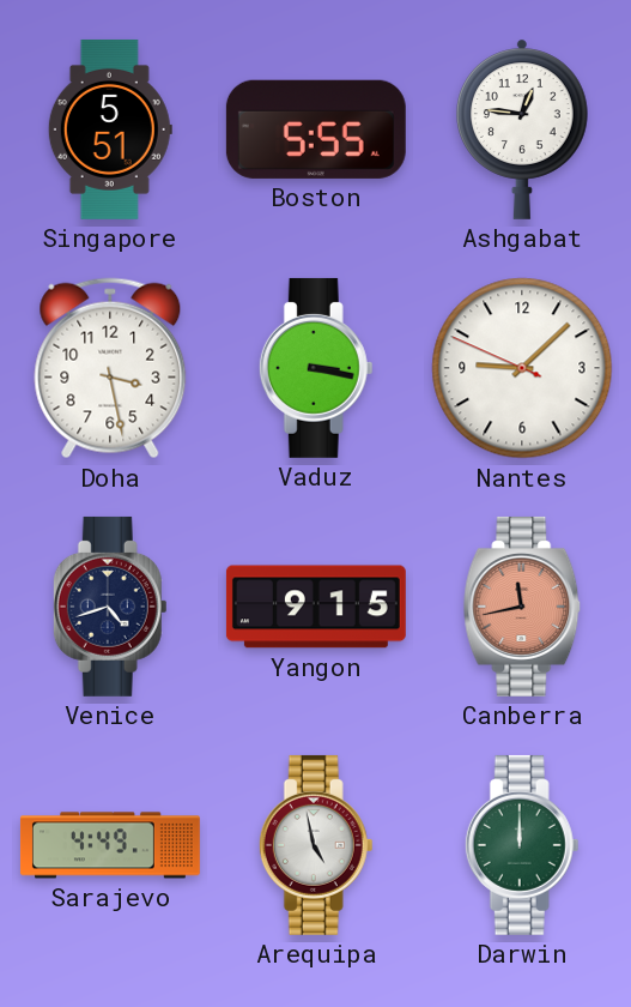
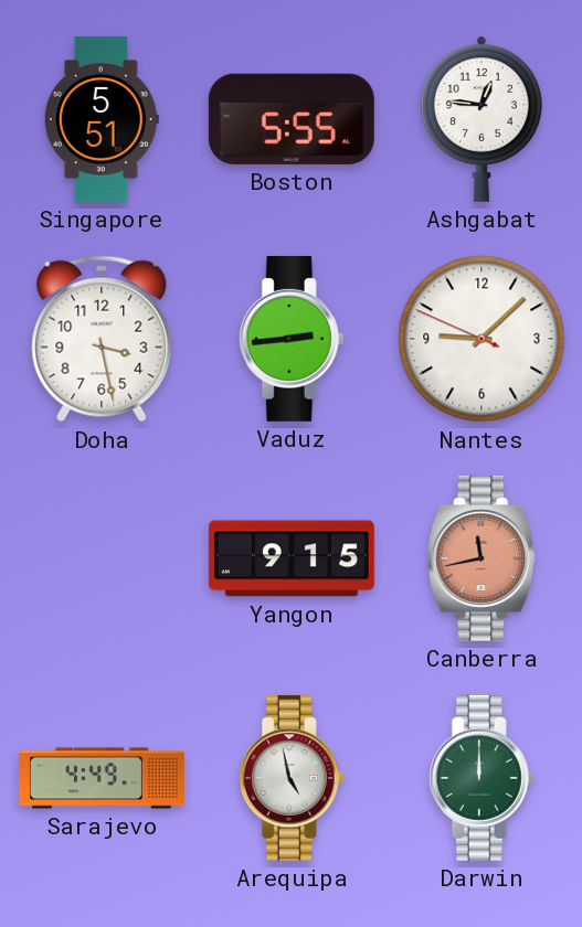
Vaduz: 3:17 -> 2:44 (292, 339)
Venice: 4:42 -> none (110, 607)
